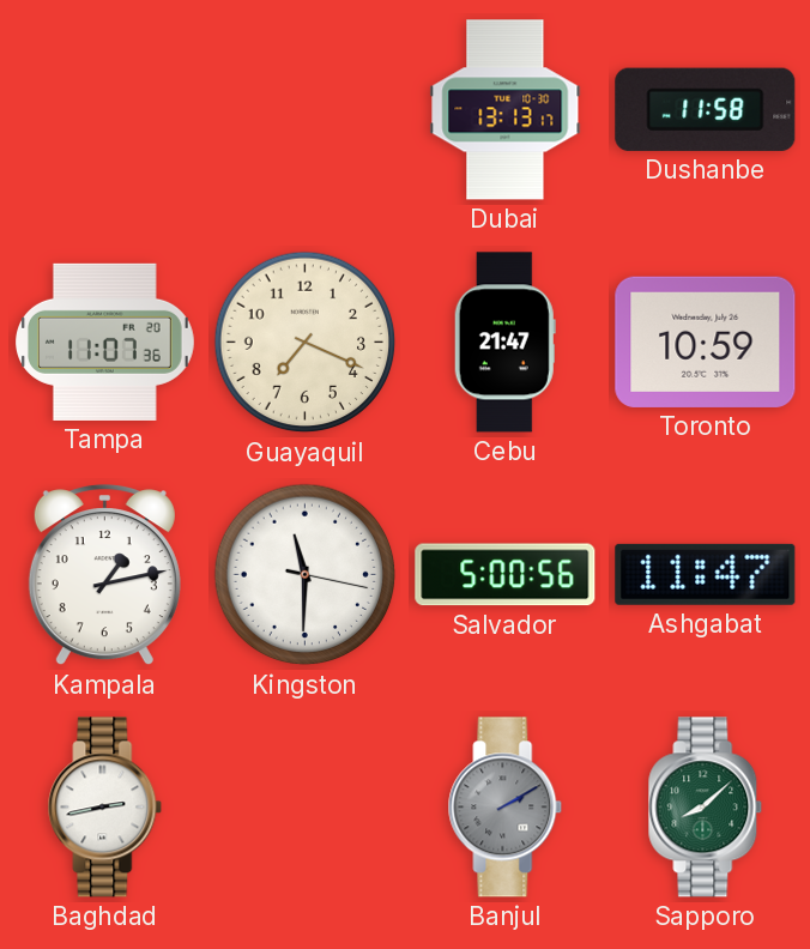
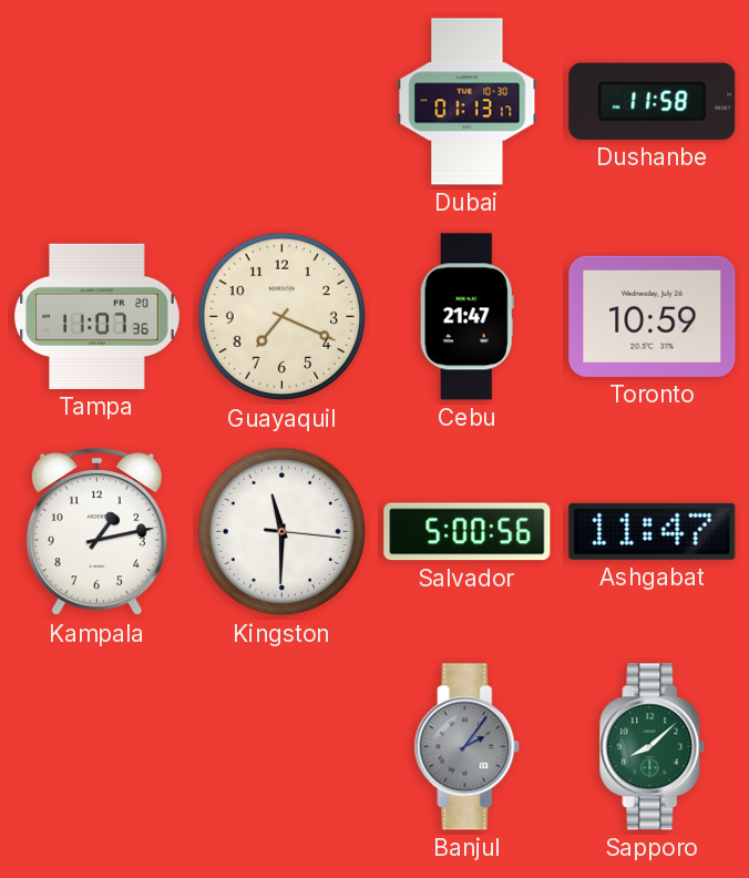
Dubai: 13:13 -> 01:13 (468, 102)
Kingston: 11:30:17 -> 11:30:16 (283, 532)
Baghdad: 2:43 -> none (105, 808)
Banjul: 2:10 -> 2:06 (468, 747)
